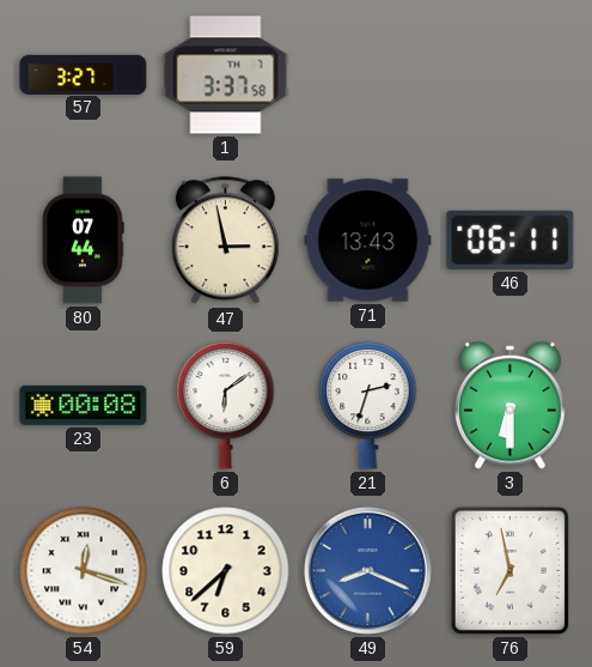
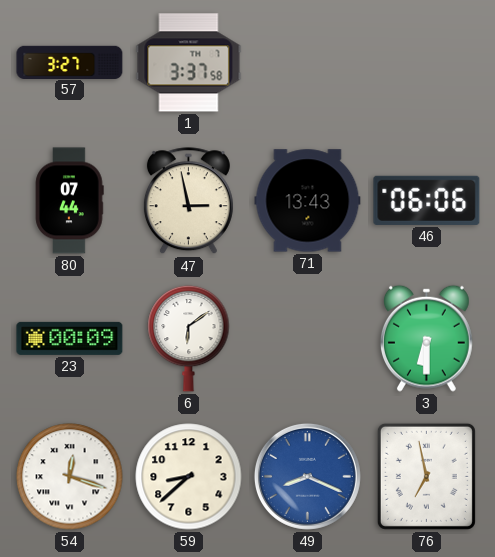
46: 06:11 -> 06:06 (427, 200)
23: 00:08 -> 00:09 (70, 338)
21: 2:33 -> none (368, 405)
59: 6:38 -> 8:38 (189, 477)
